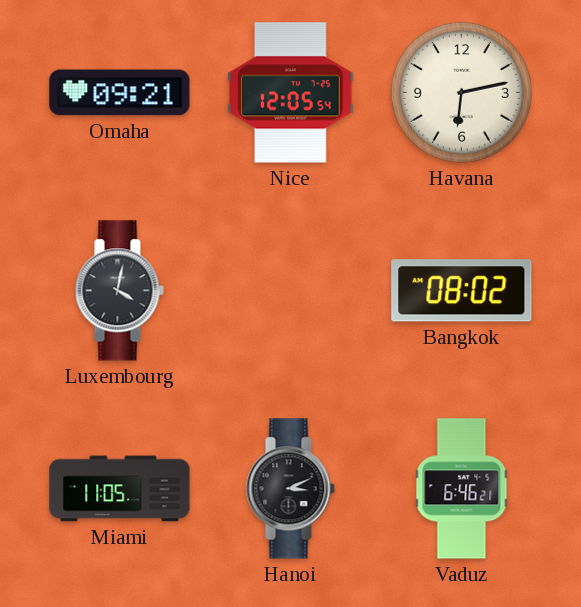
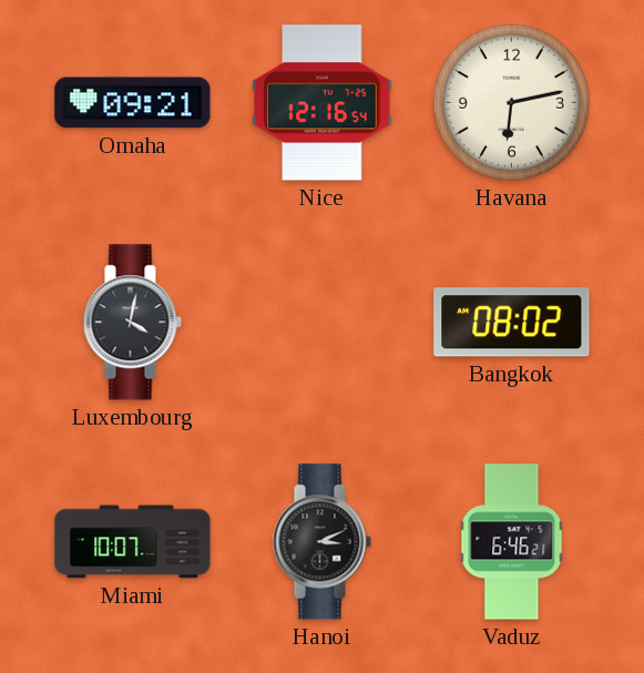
Nice: 12:05 -> 12:16 (323, 103)
Miami: 11:05 -> 10:07 (133, 542)
